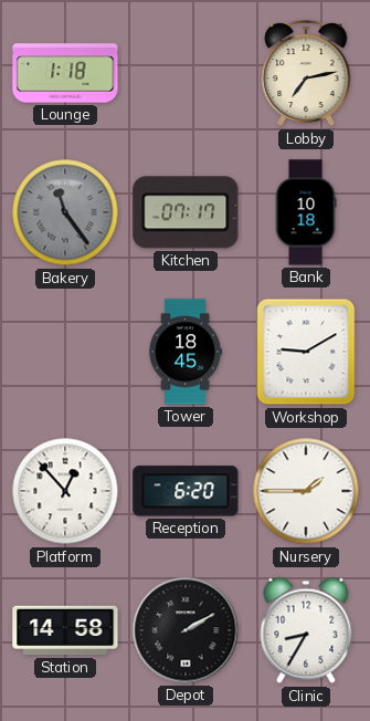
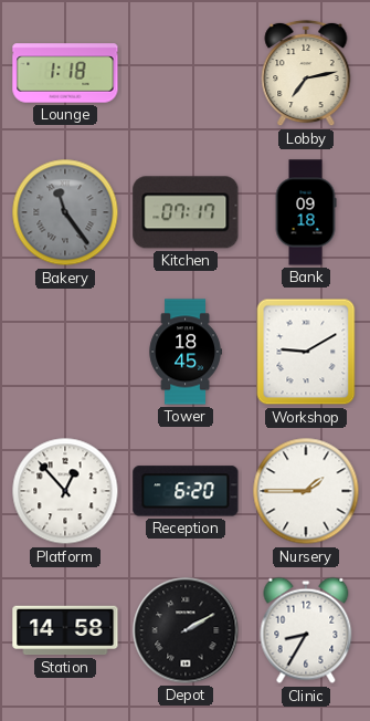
Bank: 10:18 -> 09:18 (306, 212)
